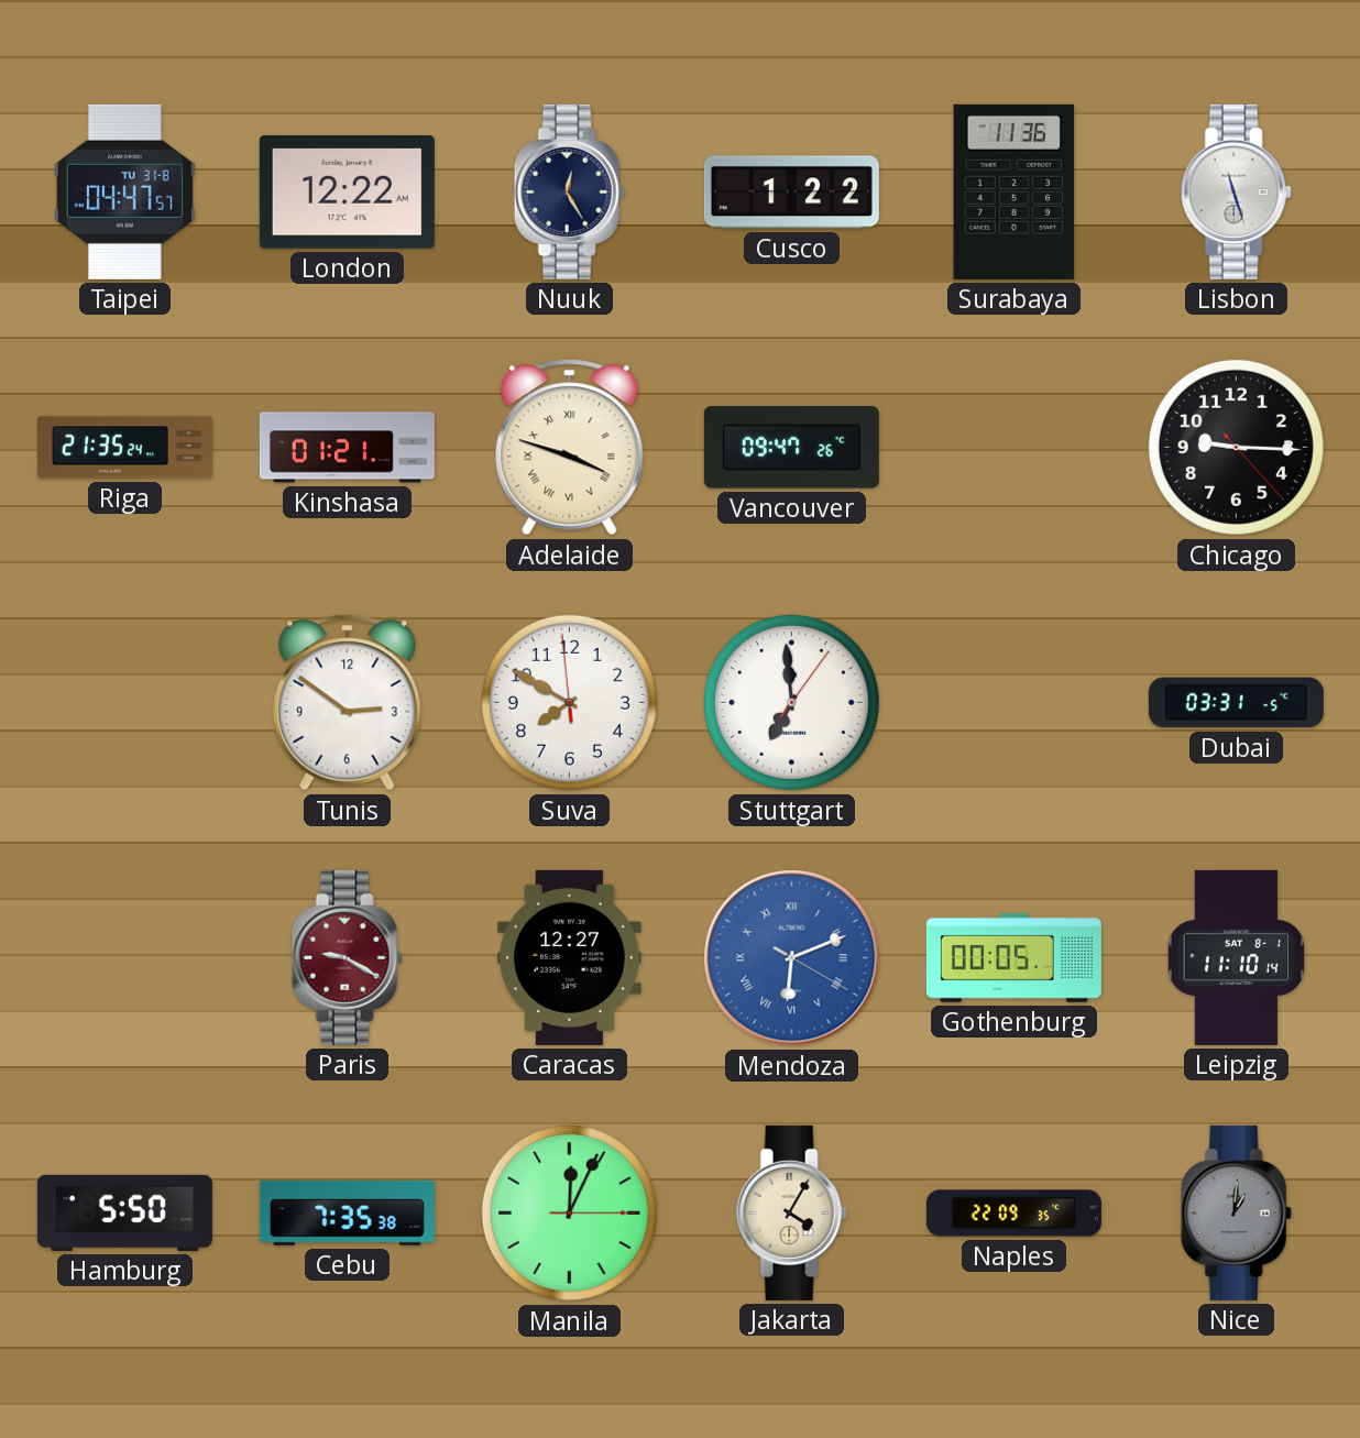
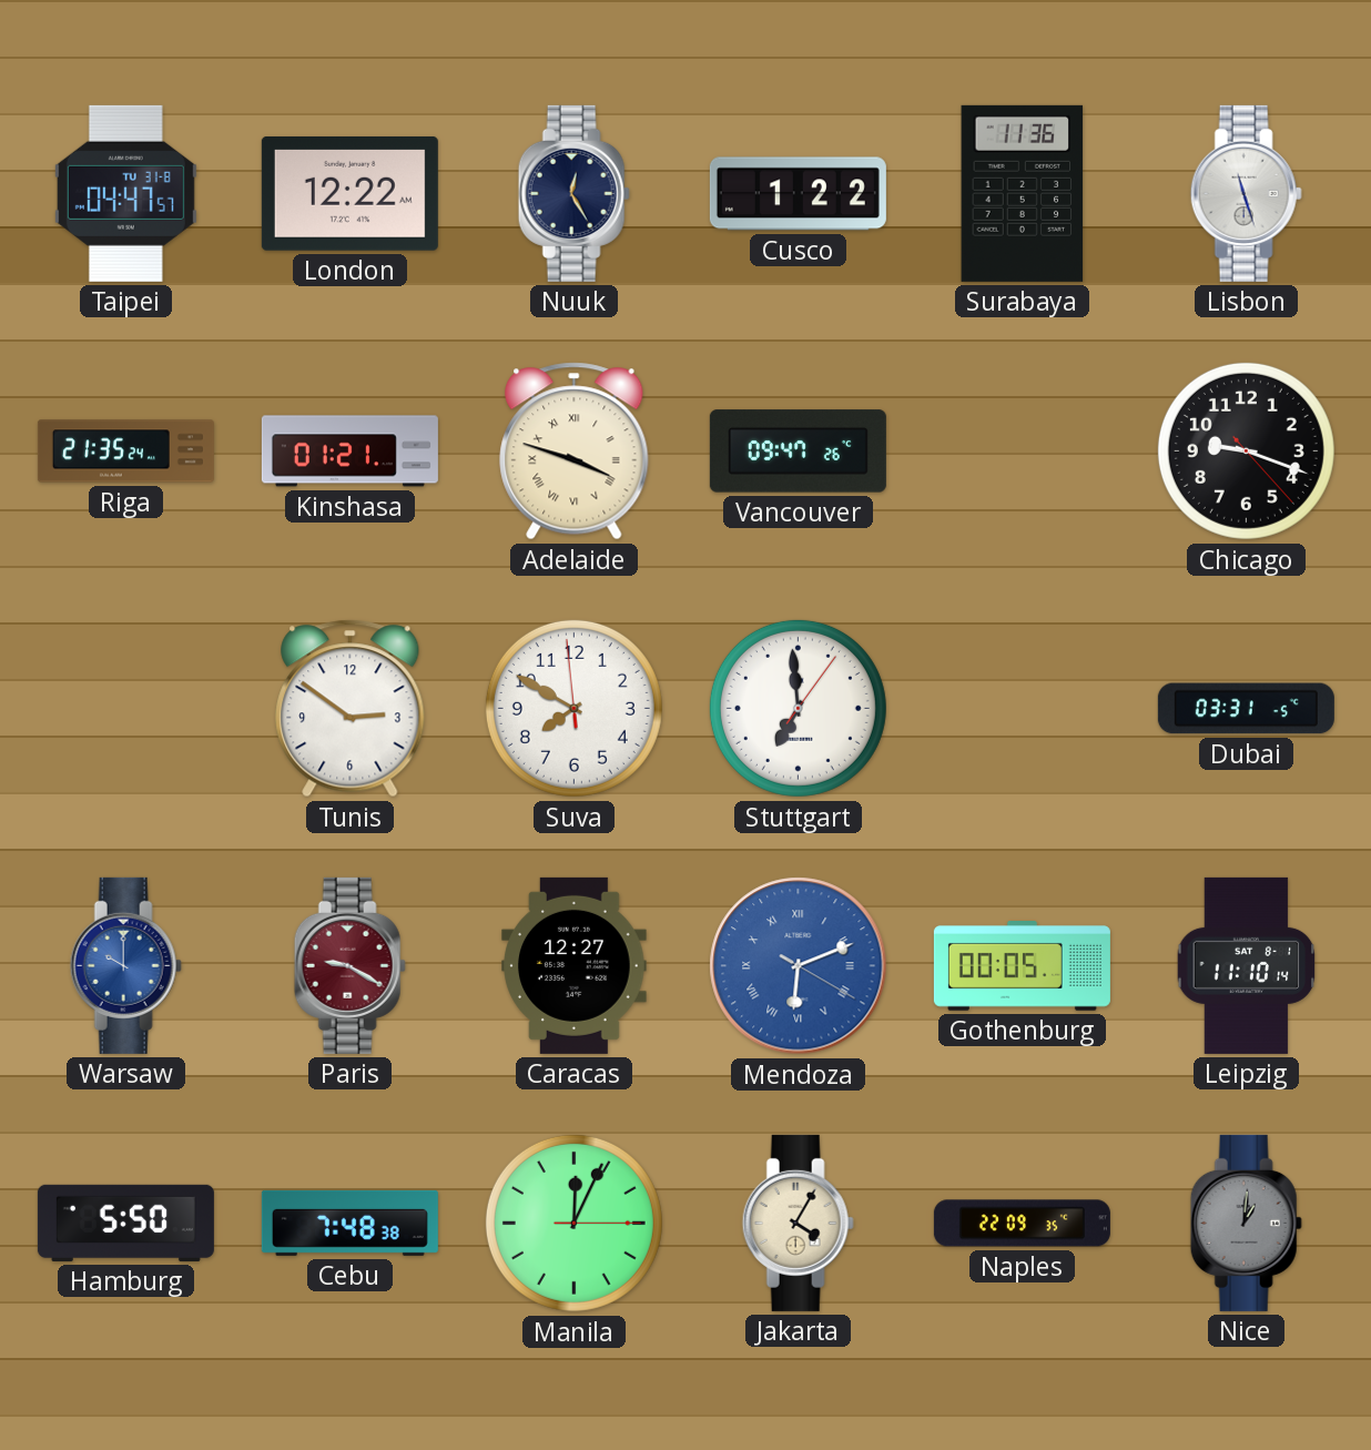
Chicago: 9:15 -> 9:18 (1246, 450)
Warsaw: none -> 10:00 (125, 965)
Cebu: 7:35 -> 7:48 (349, 1223)
